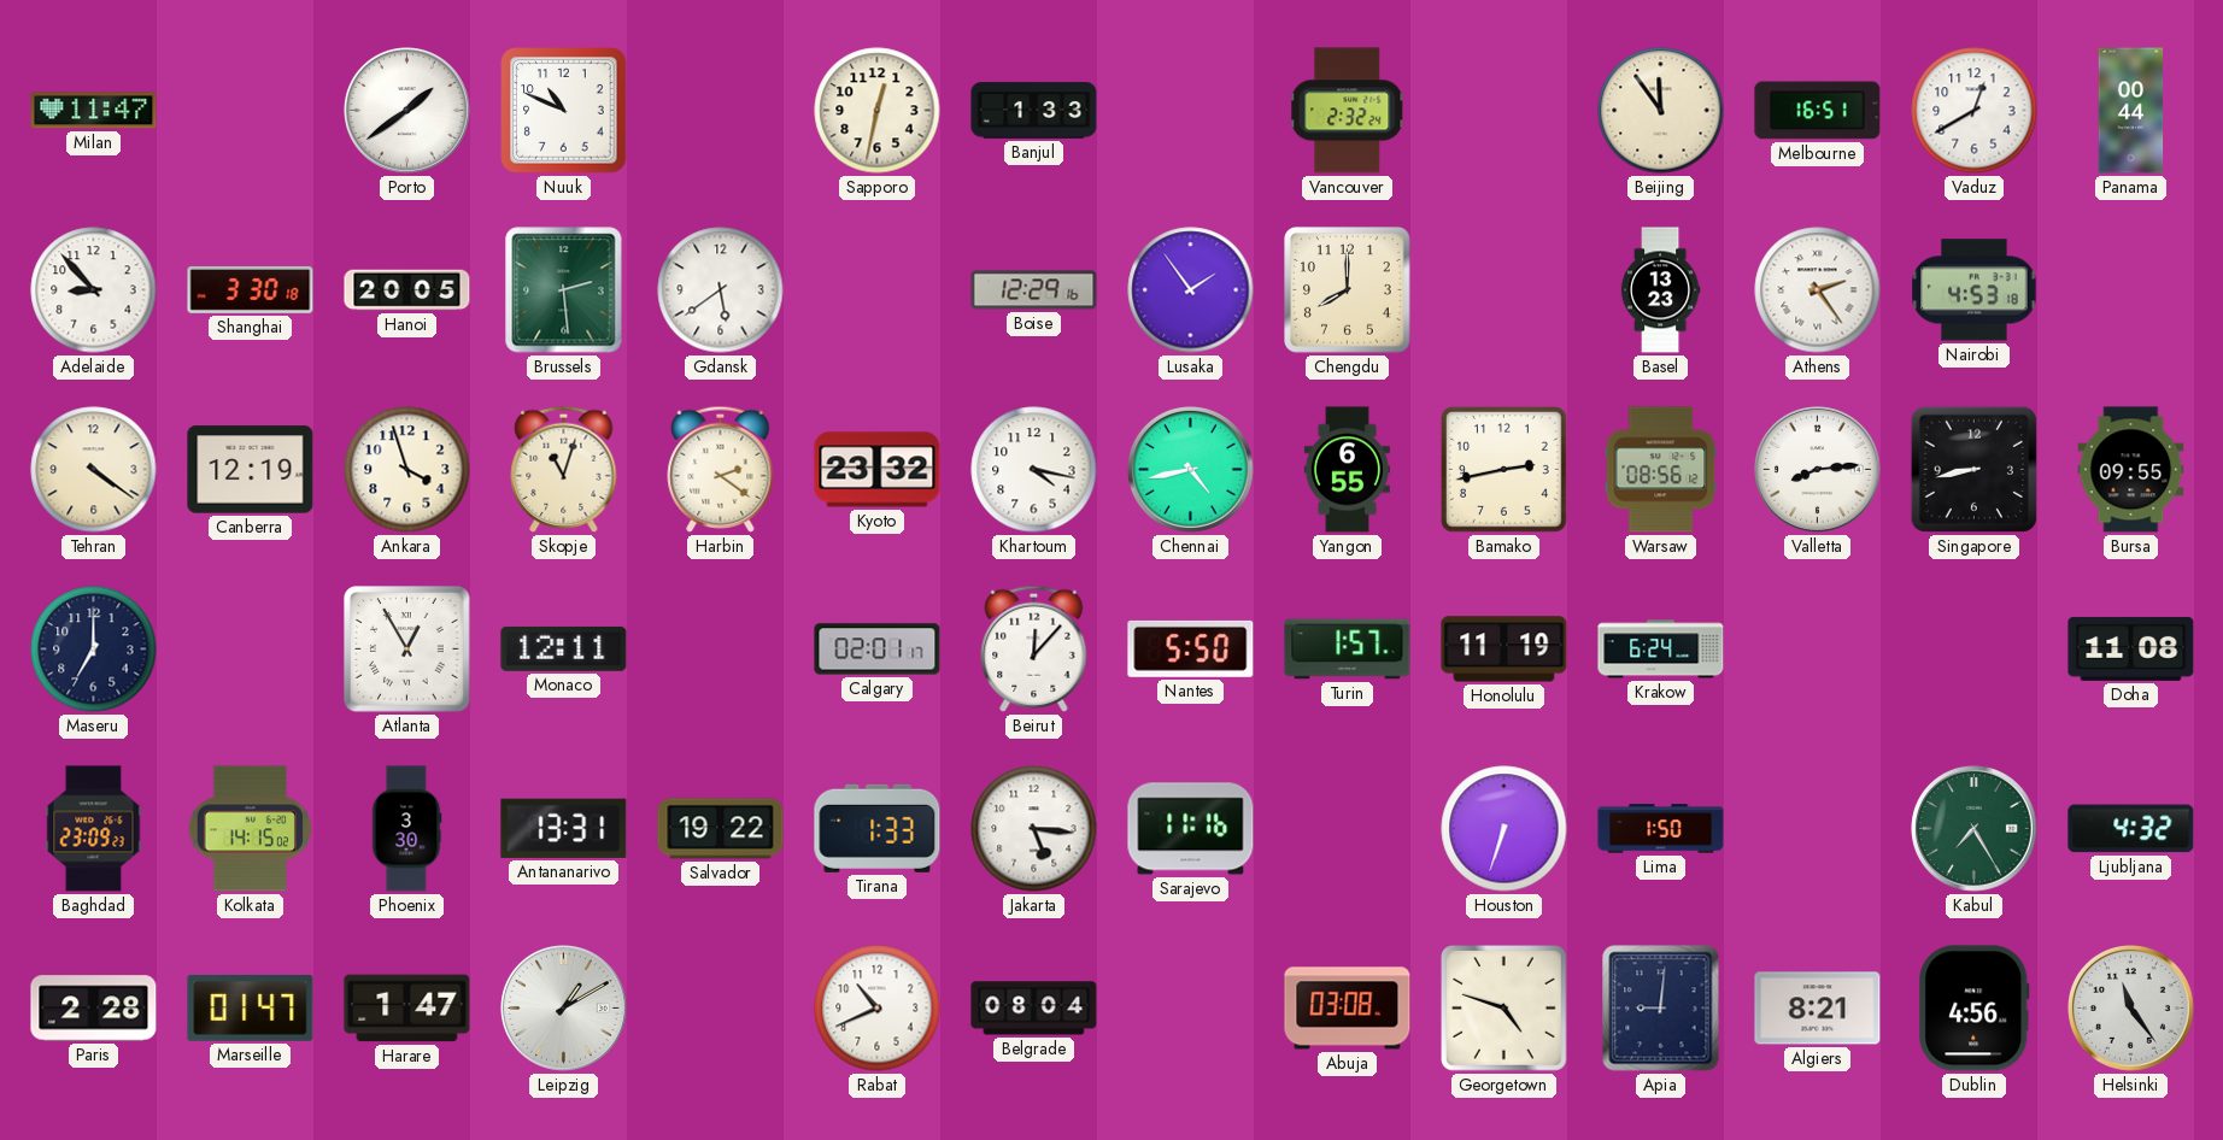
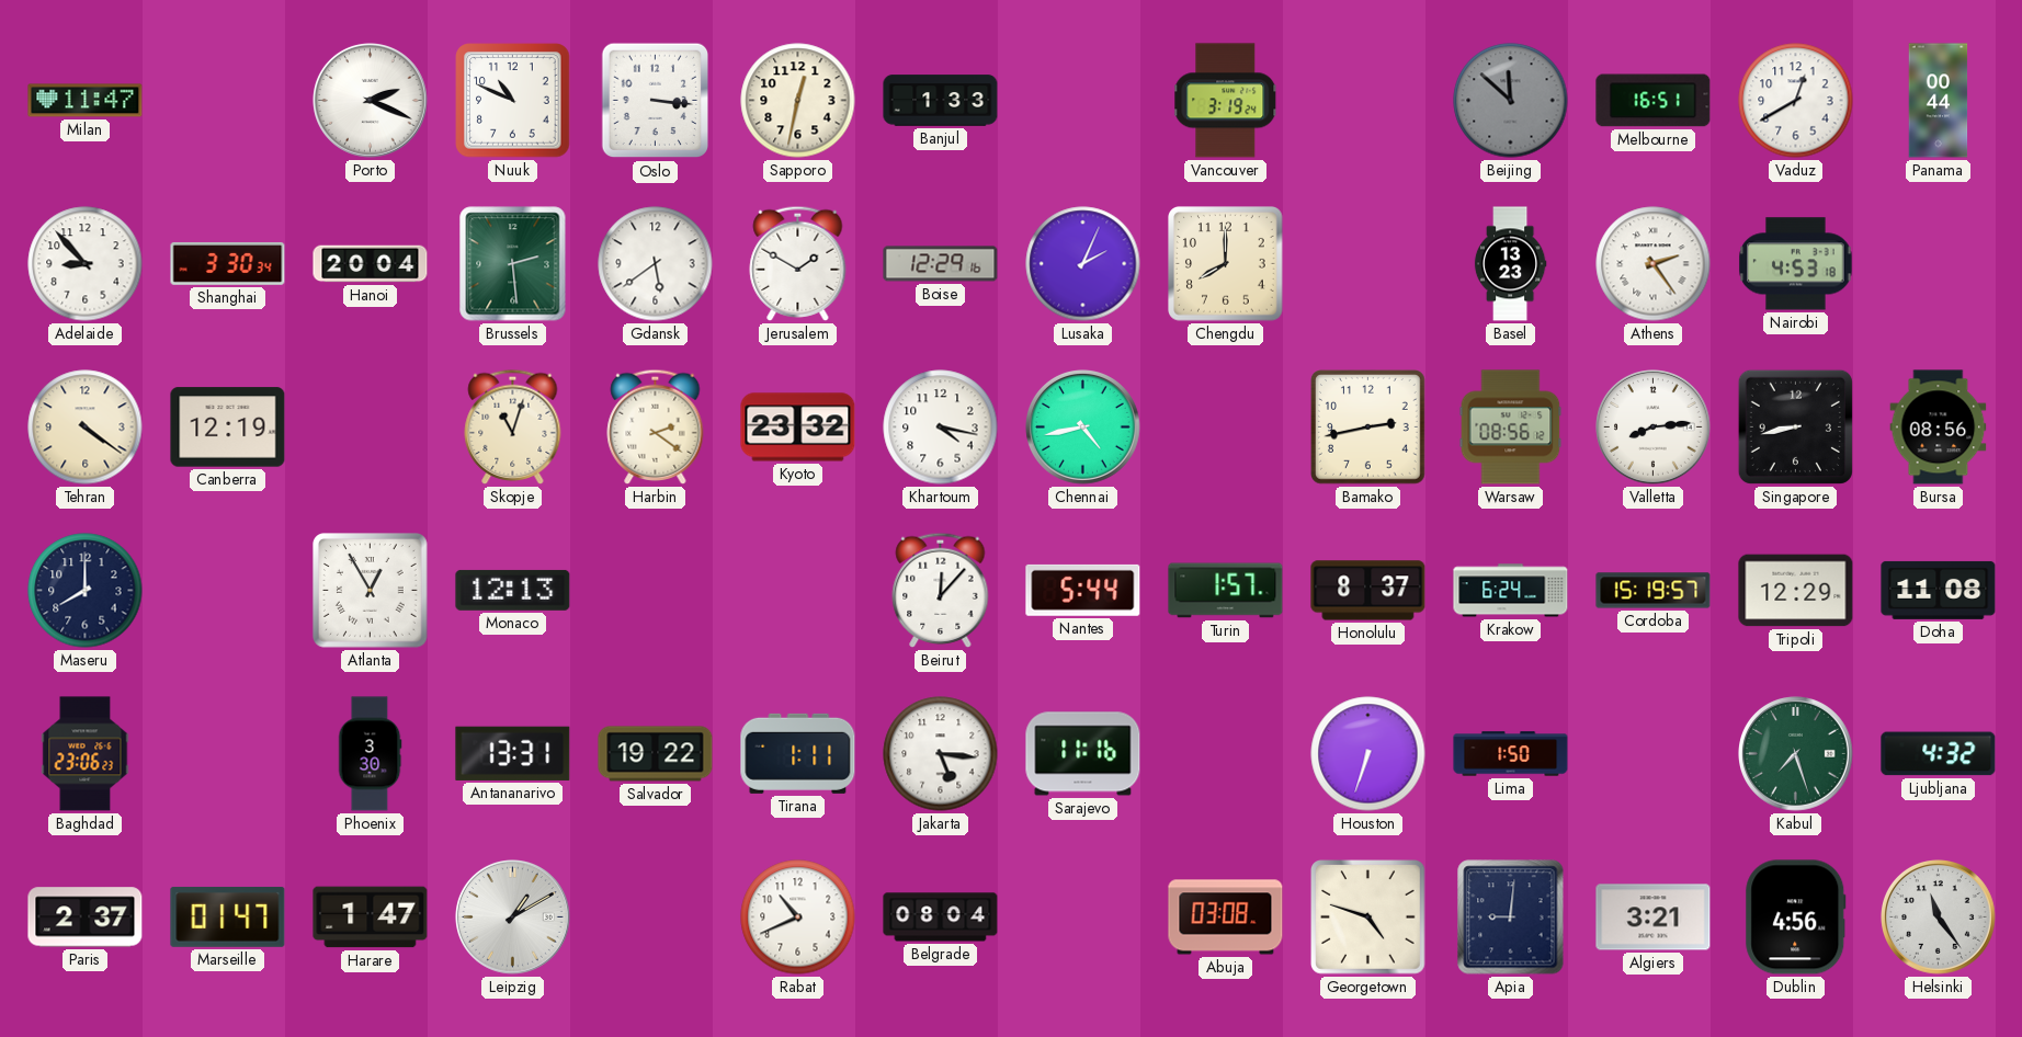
Porto: 1:39 -> 2:19 (371, 101)
Oslo: none -> 3:16 (656, 101)
Vancouver: 2:32 -> 3:19 (1226, 101)
Beijing: 11:54 -> 11:52 (1511, 101)
Beijing dial: cream -> grey (1511, 101)
Shanghai: 3:30:18 -> 3:30:34 (228, 264)
Hanoi: 20:05 -> 20:04 (371, 264)
Jerusalem: none -> 1:50 (798, 263)
Lusaka: 1:54 -> 2:04 (1083, 264)
Ankara: 3:57 -> none (407, 470)
Yangon: 6:55 -> none (1347, 470)
Bursa: 09:55 -> 08:56 (1939, 428)
Maseru: 7:00 -> 8:00 (86, 591)
Monaco: 12:11 -> 12:13 (513, 590)
Calgary: 02:01 -> none (878, 650)
Nantes: 5:50 -> 5:44 (1083, 590)
Honolulu: 11:19 -> 8:37 (1368, 591)
Cordoba: none -> 15:19 (1654, 591)
Tripoli: none -> 12:29 (1796, 591)
Baghdad: 23:09 -> 23:06 (86, 754)
Kolkata: 14:15 -> none (250, 829)
Tirana: 1:33 -> 1:11 (798, 753)
Kabul: 7:25 -> 7:27 (1796, 754)
Paris: 2:28 -> 2:37 (86, 918)
Algiers: 8:21 -> 3:21 (1654, 918)
